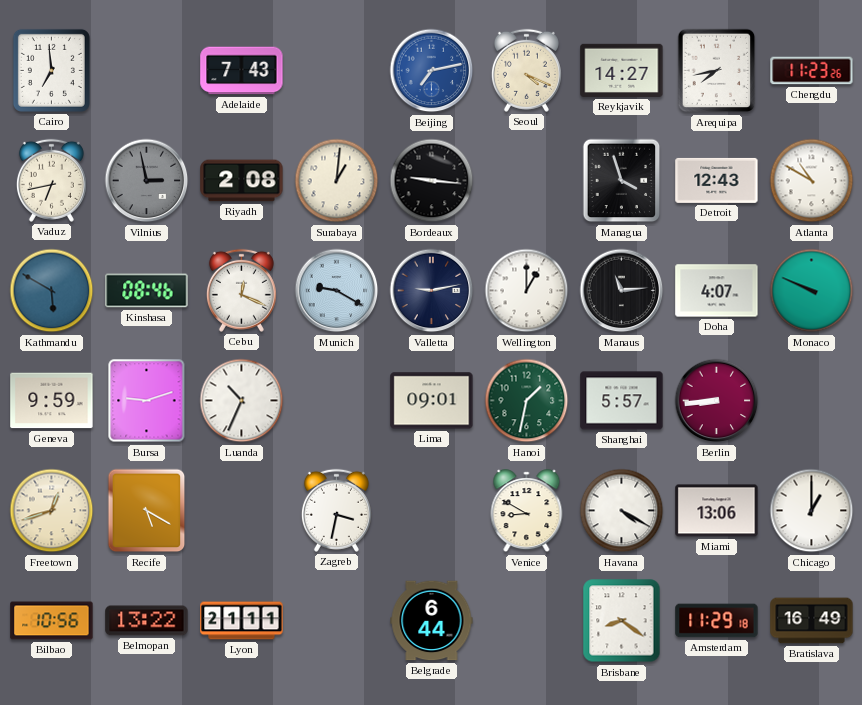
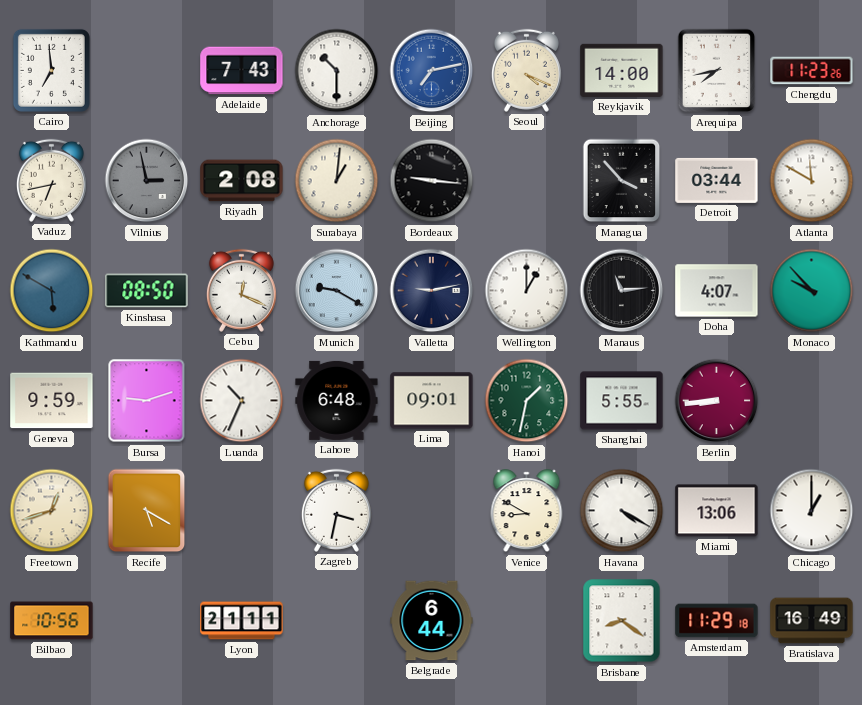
Anchorage: none -> 10:30 (337, 71)
Reykjavik: 14:27 -> 14:00 (622, 70)
Managua: 3:57 -> 3:53 (622, 181)
Detroit: 12:43 -> 03:44 (717, 180)
Atlanta: 10:50 -> 11:50 (812, 181)
Kinshasa: 08:46 -> 08:50 (147, 291)
Monaco: 9:49 -> 9:53 (812, 291)
Lahore: none -> 6:48 (337, 400)
Shanghai: 5:57 -> 5:55 (622, 401)
Belmopan: 13:22 -> none (147, 621)
